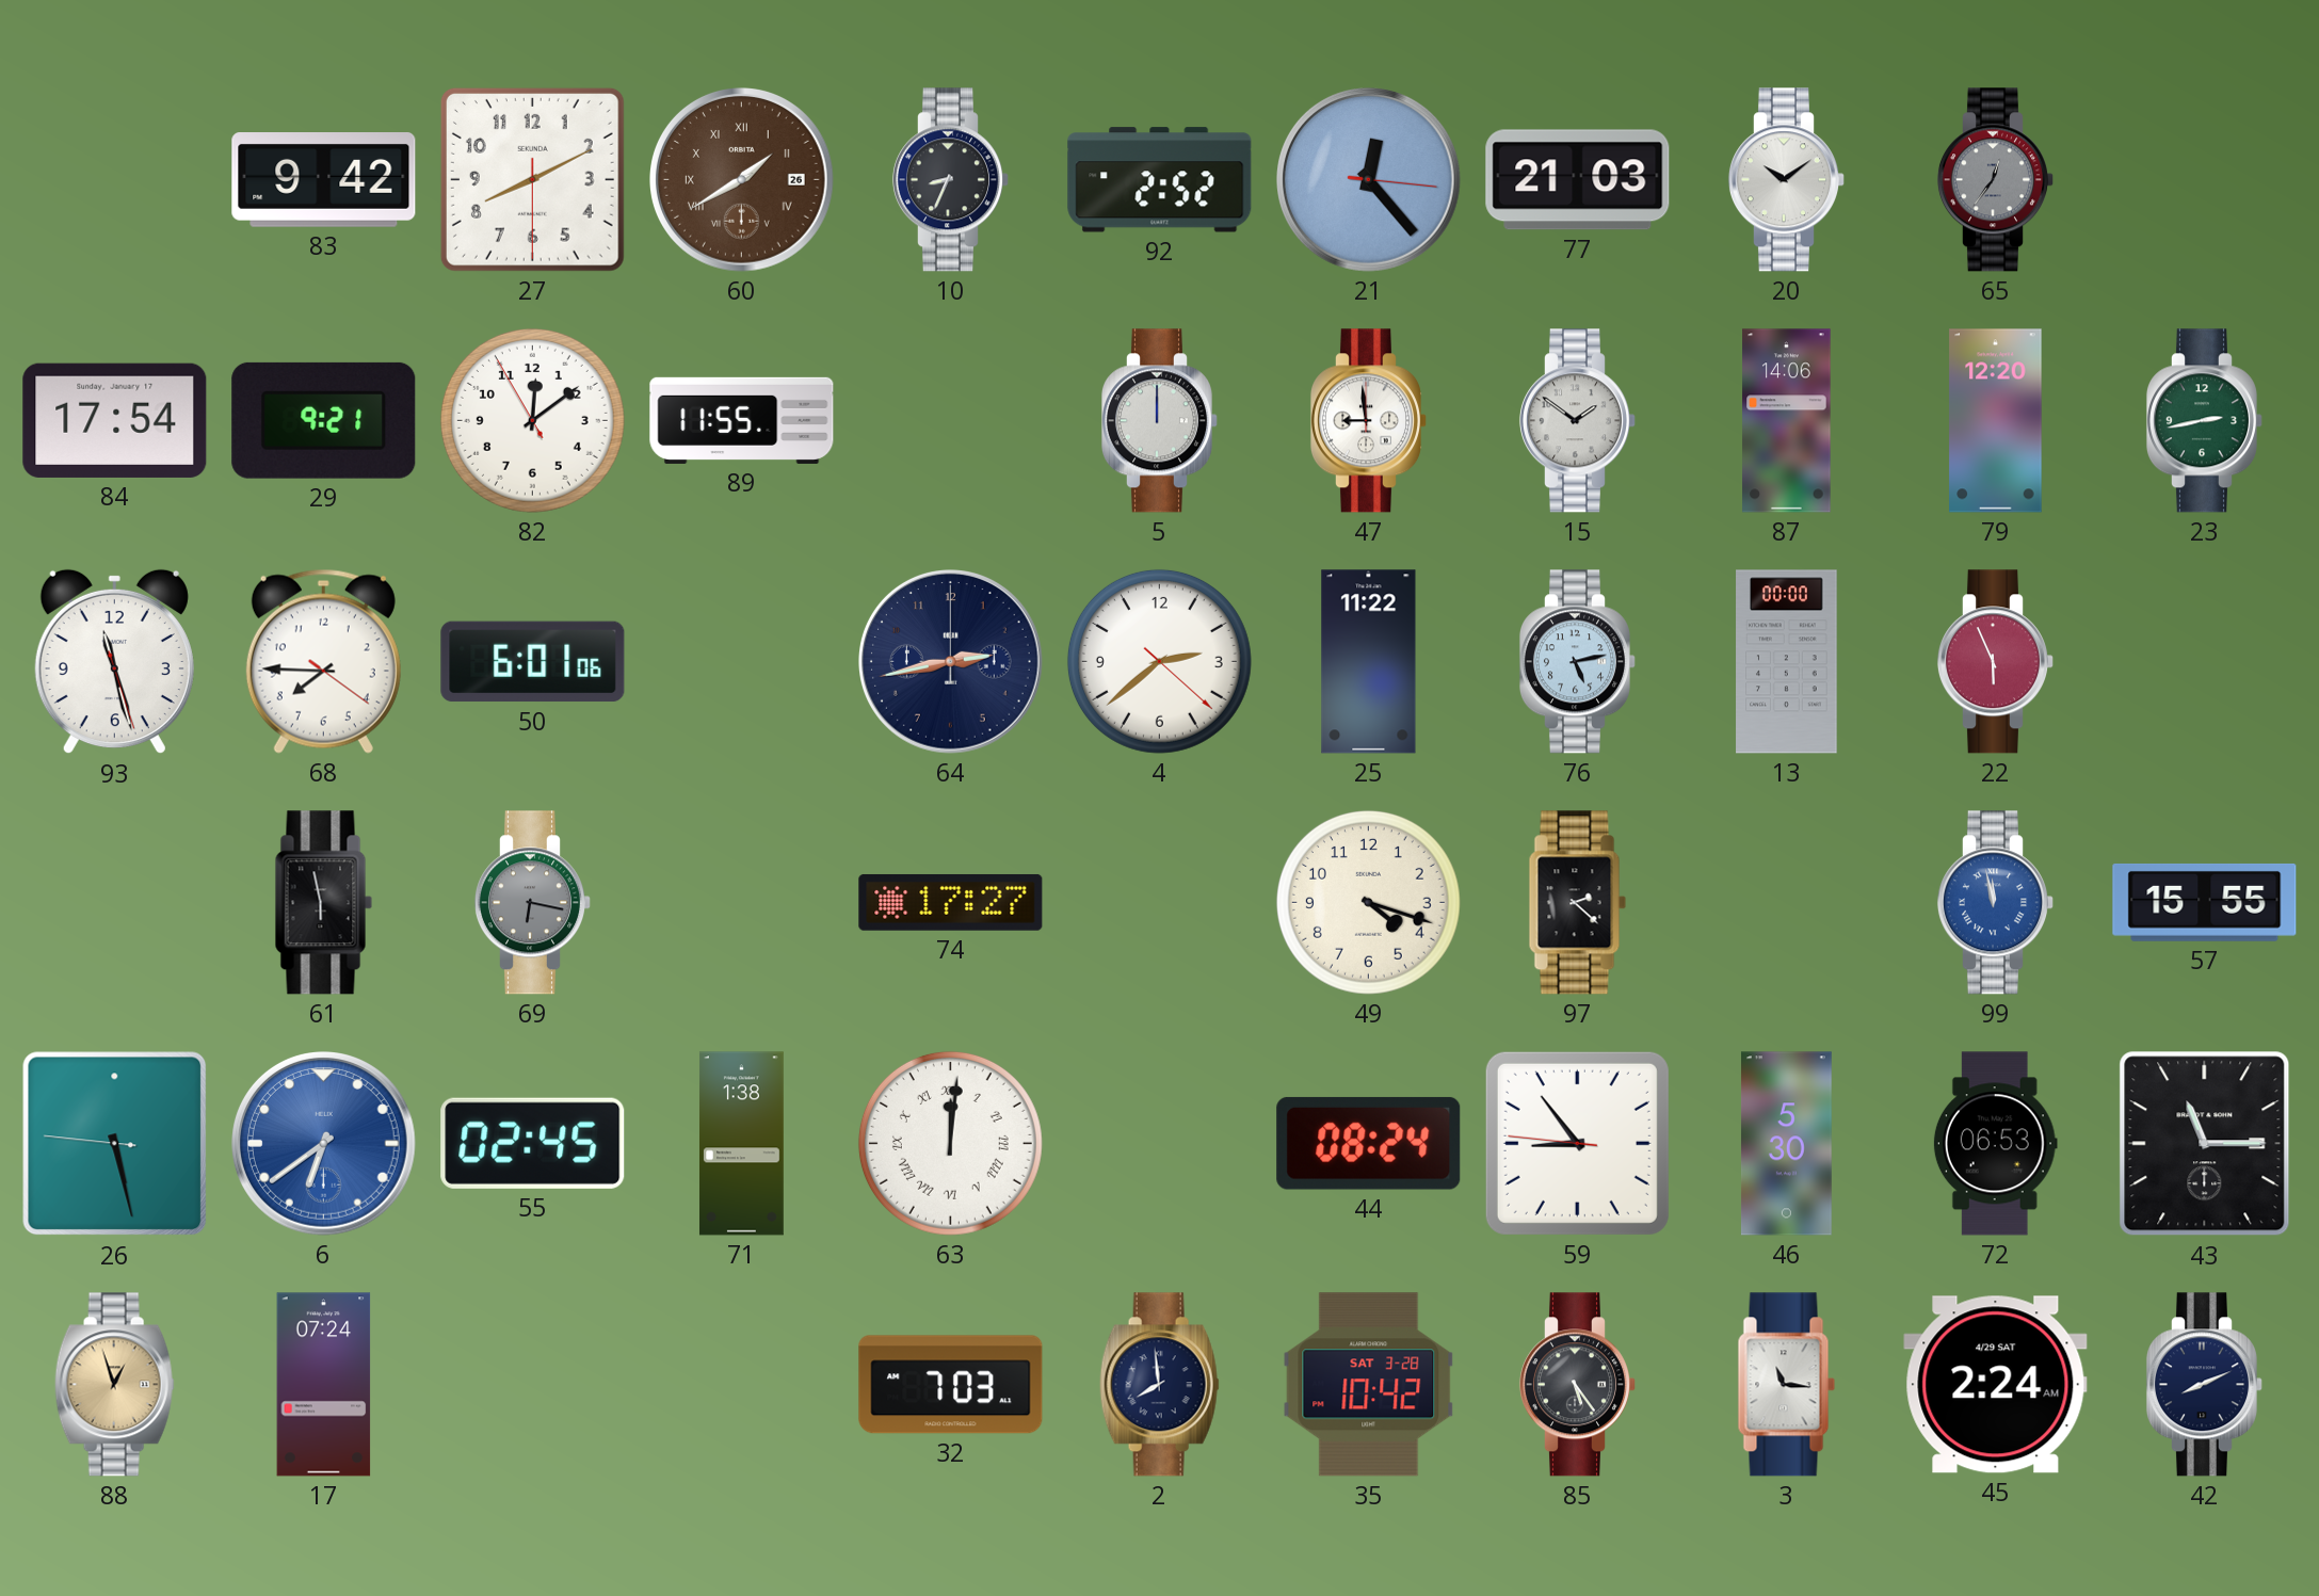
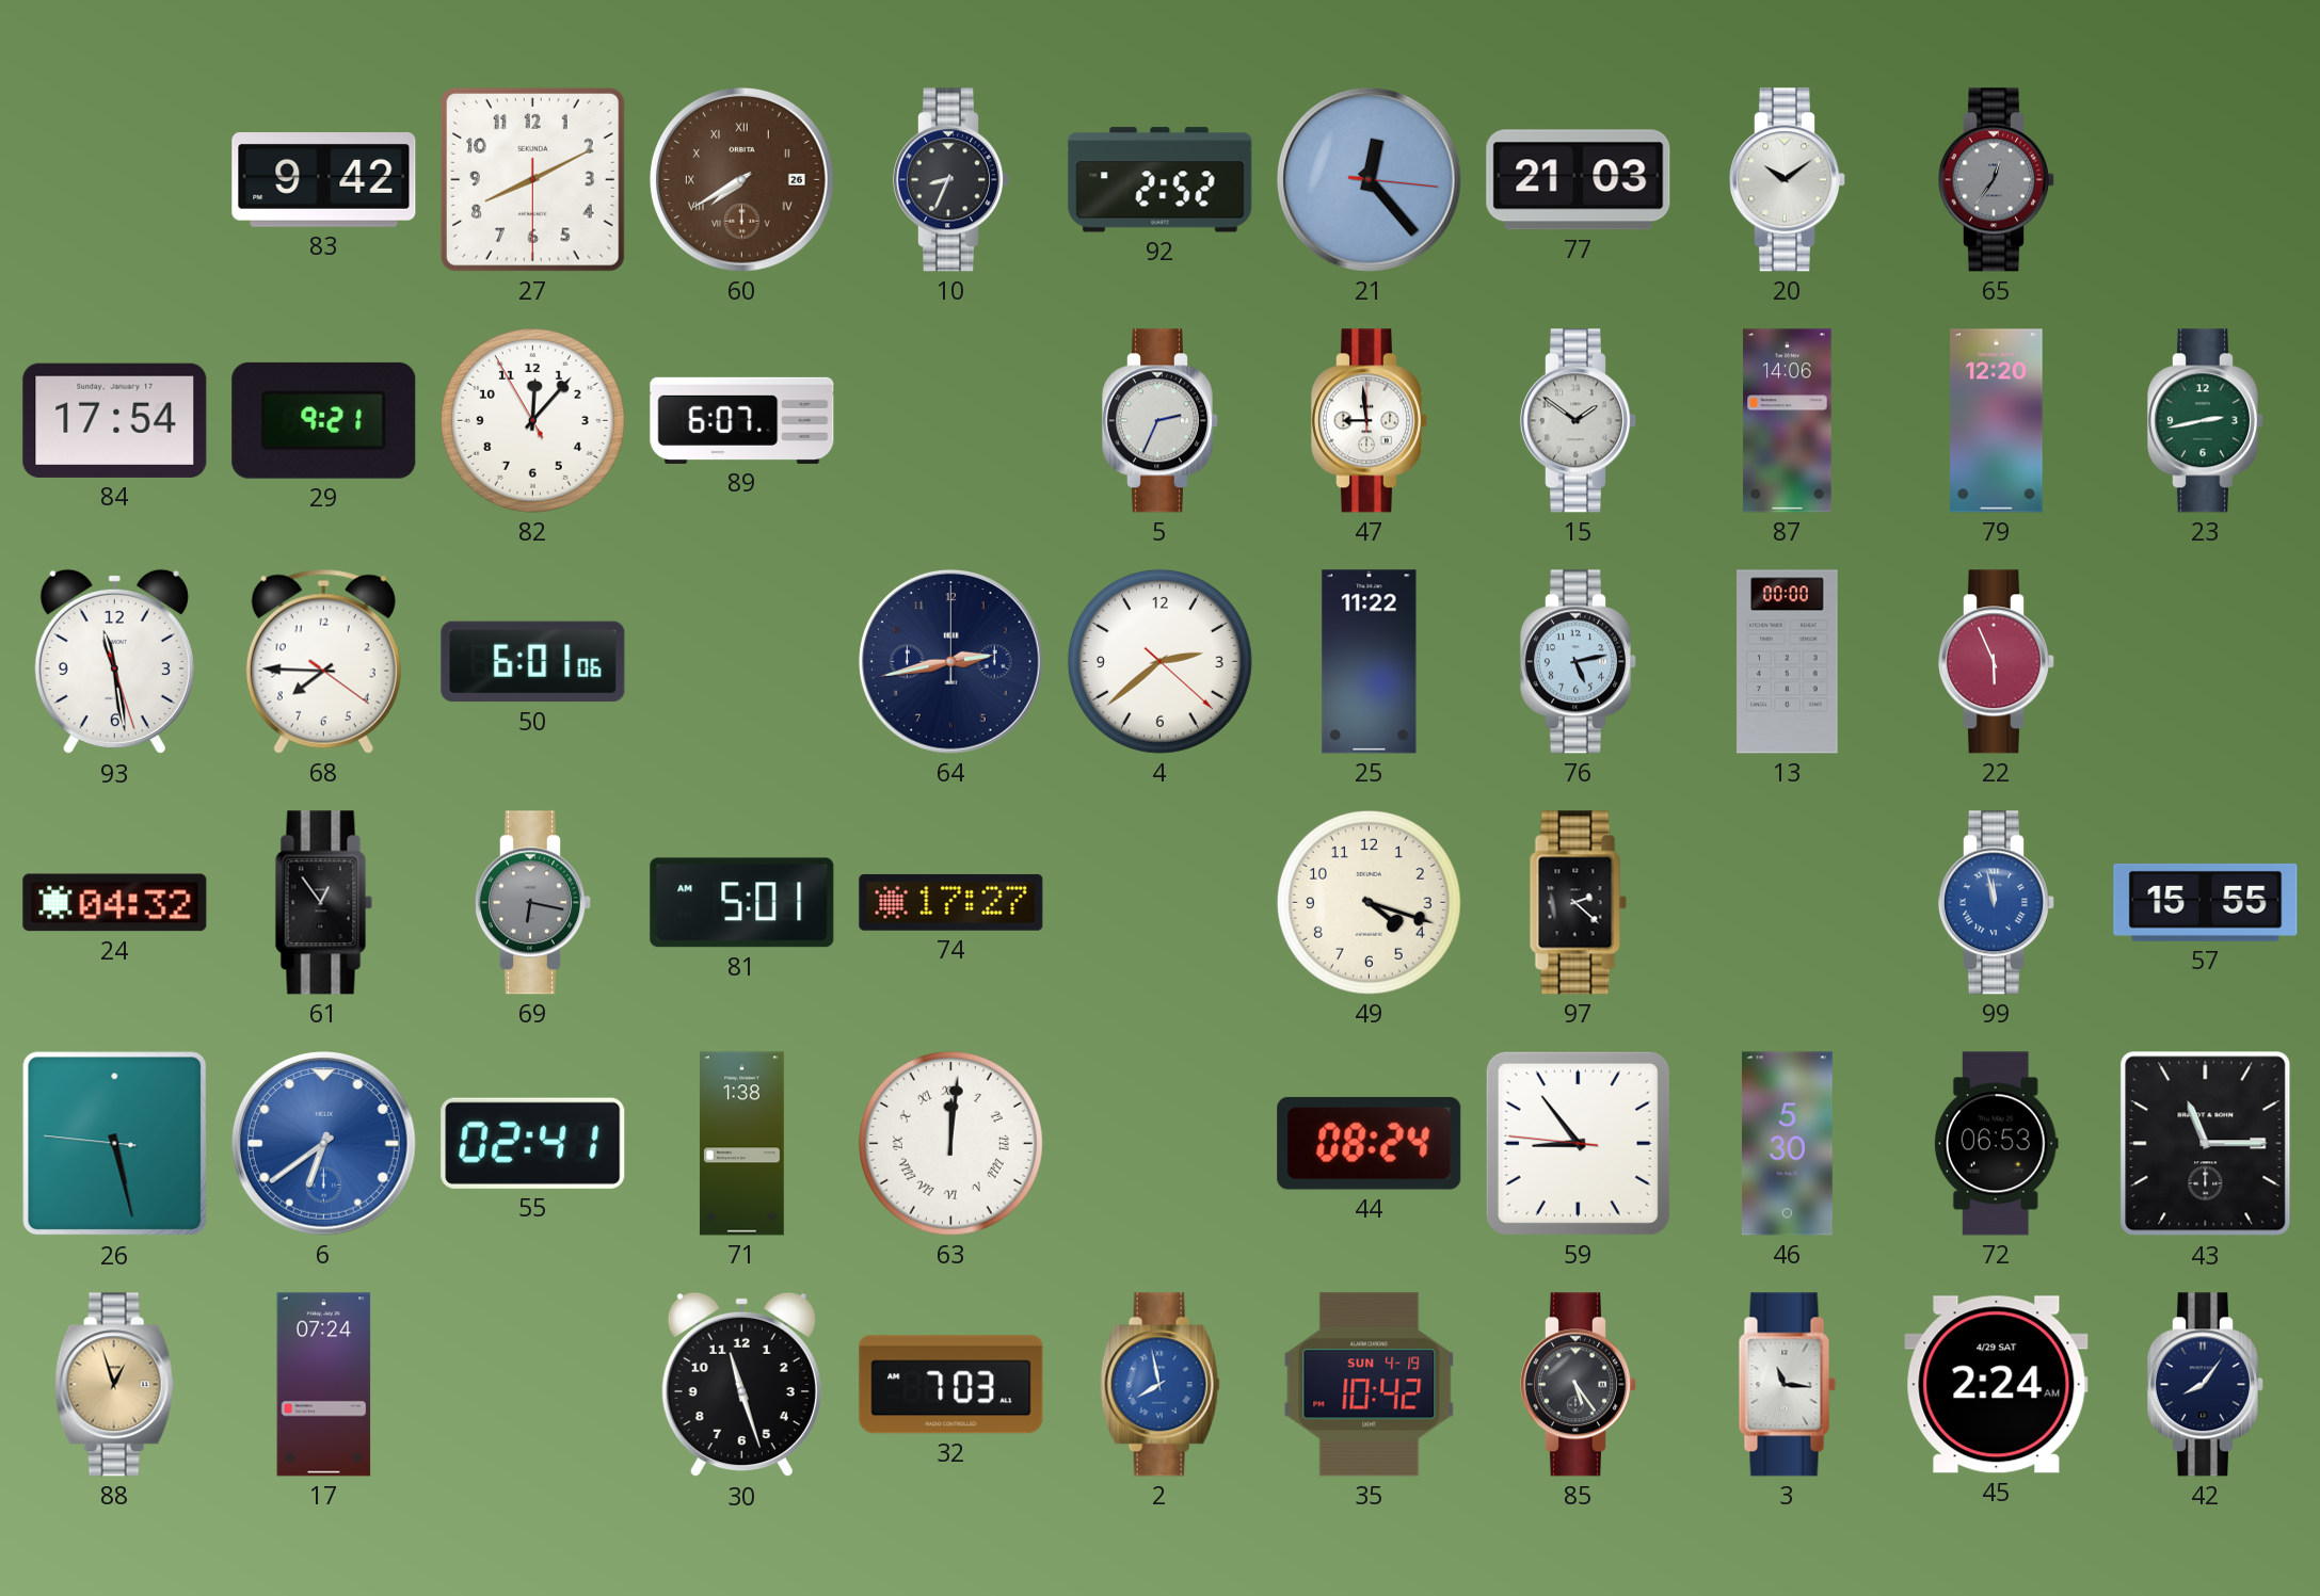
60: 1:40 -> 7:40 (742, 180)
82: 12:08 -> 12:06 (532, 420)
89: 11:55 -> 6:07 (742, 420)
5: 12:00 -> 2:34 (1159, 421)
93: 11:27 -> 11:28 (114, 662)
24: none -> 04:32 (115, 903)
61: 5:58 -> 12:54 (324, 903)
81: none -> 5:01 (742, 903)
55: 02:45 -> 02:41 (533, 1143)
30: none -> 11:27 (741, 1385)
2: 7:59 -> 7:58 (1159, 1385)
2 dial: navy -> blue (1159, 1385)
35 date: SAT 3-28 -> SUN 4-19 (1370, 1385)
42: 8:11 -> 8:06 (2205, 1385)
